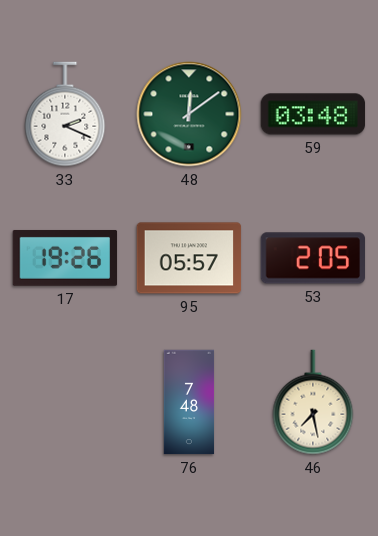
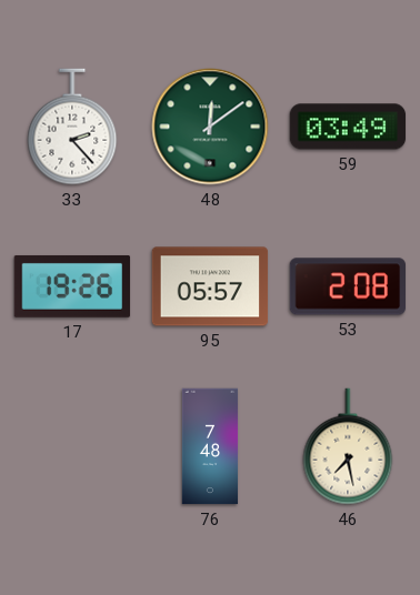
33: 2:19 -> 2:23 (72, 127)
59: 03:48 -> 03:49 (348, 127)
53: 2:05 -> 2:08 (348, 286)
